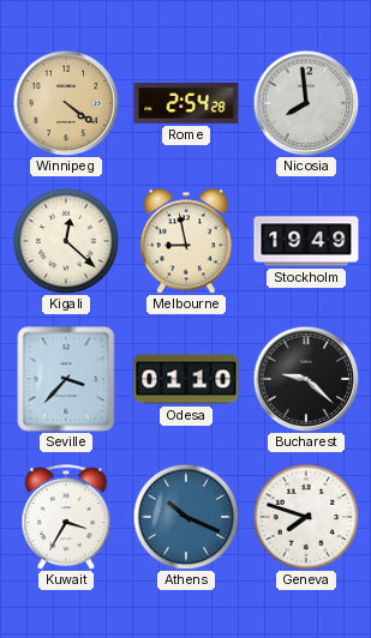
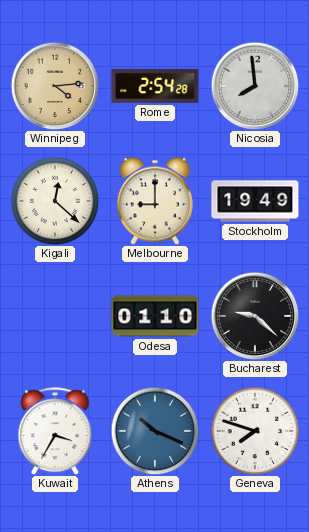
Winnipeg: 4:21 -> 4:14 (55, 86)
Melbourne: 8:58 -> 9:00 (155, 201)
Seville: 3:37 -> none (66, 379)
